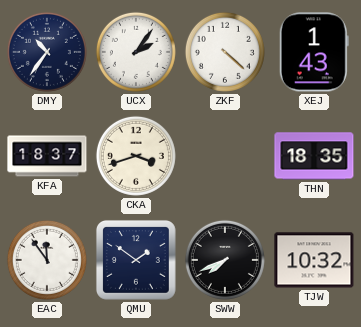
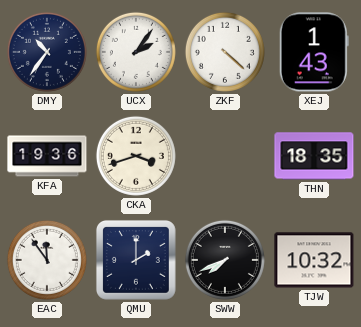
KFA: 18:37 -> 19:36 (47, 156)
QMU: 1:51 -> 2:00 (136, 260)
